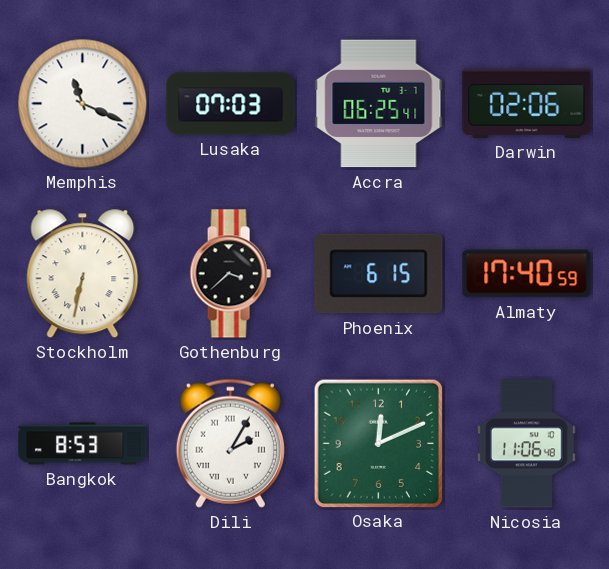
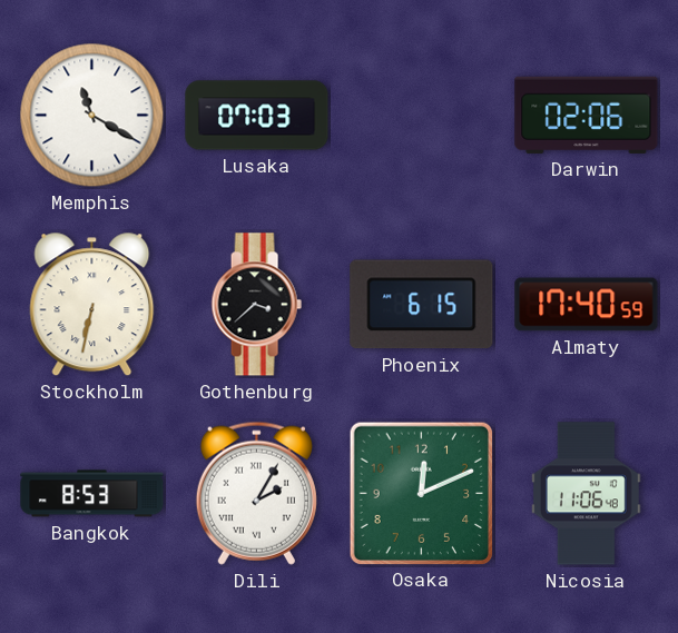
Memphis: 11:19 -> 11:20 (92, 116)
Accra: 06:25 -> none (379, 104)
